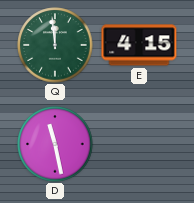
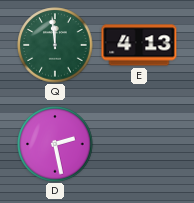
E: 4:15 -> 4:13 (139, 45)
D: 11:28 -> 2:28 (55, 144)
